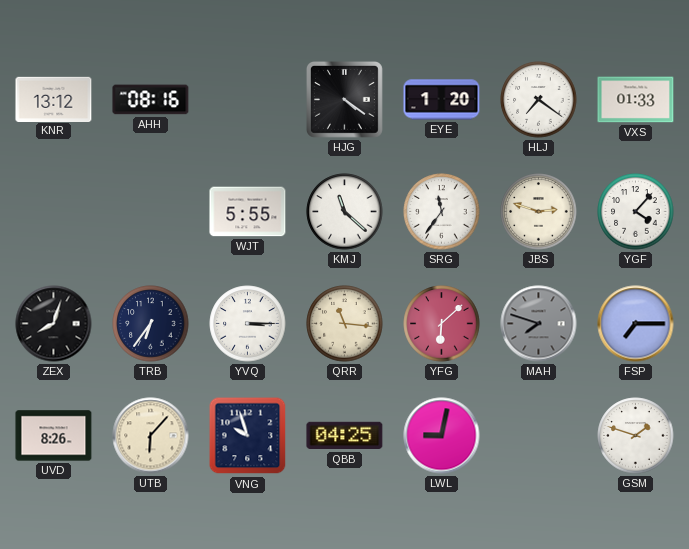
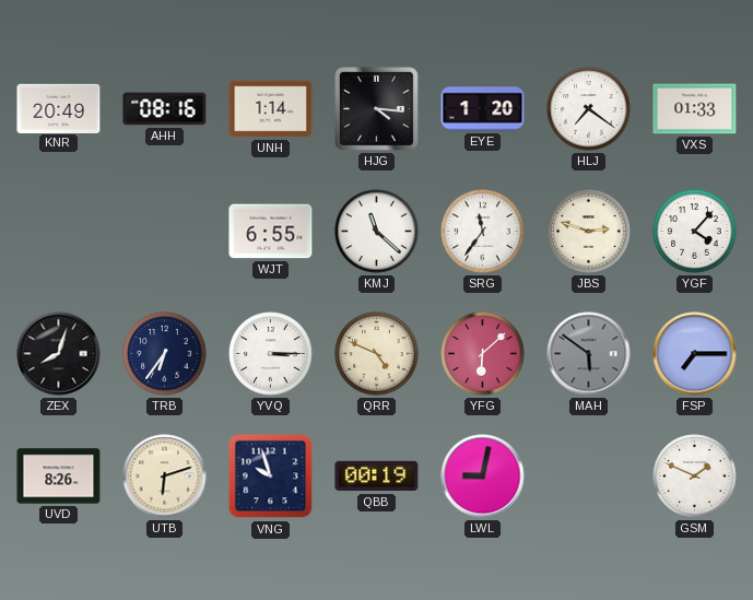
KNR: 13:12 -> 20:49 (59, 108)
UNH: none -> 1:14 (271, 109)
HJG: 4:21 -> 4:16 (376, 108)
WJT: 5:55 -> 6:55 (271, 232)
QRR: 11:16 -> 4:49 (377, 354)
MAH: 7:48 -> 5:51 (589, 354)
UTB: 6:07 -> 6:12 (165, 477)
QBB: 04:25 -> 00:19 (377, 477)
GSM: 1:48 -> 1:49 (695, 477)
